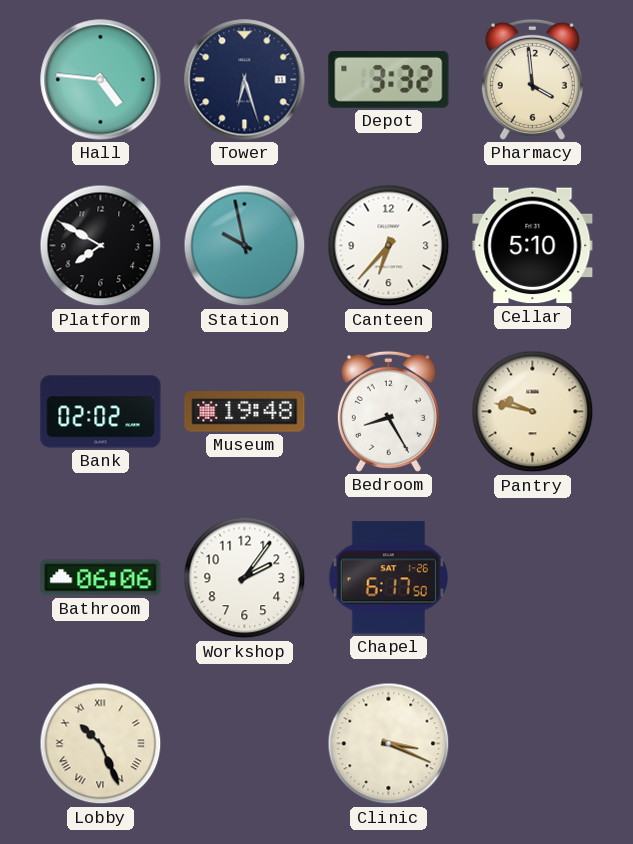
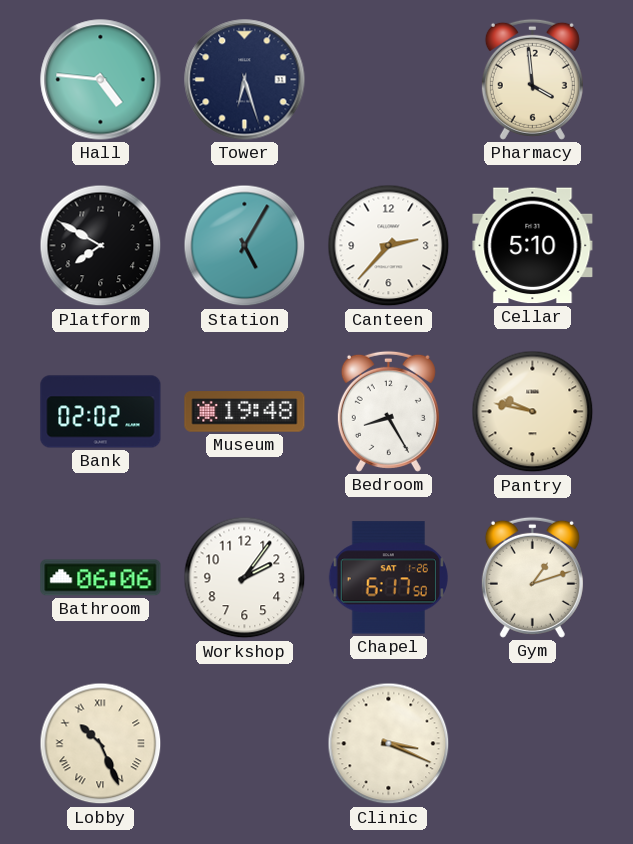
Depot: 3:32 -> none (389, 80)
Station: 9:58 -> 5:05 (245, 246)
Canteen: 6:37 -> 2:37 (389, 246)
Gym: none -> 1:12 (532, 577)
